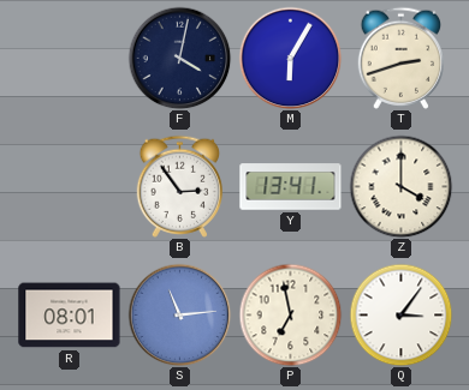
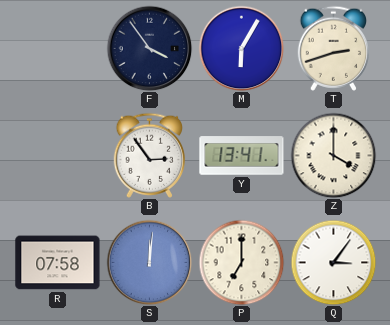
F: 4:02 -> 3:54 (149, 48)
R: 08:01 -> 07:58 (58, 263)
S: 11:14 -> 12:01 (149, 262)
P: 6:58 -> 7:00 (241, 262)
